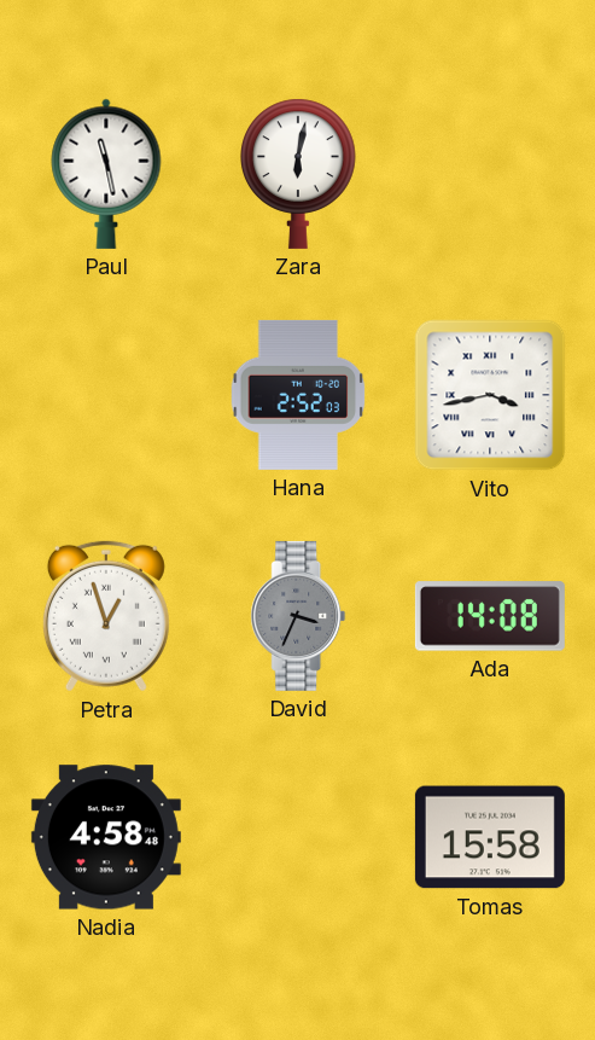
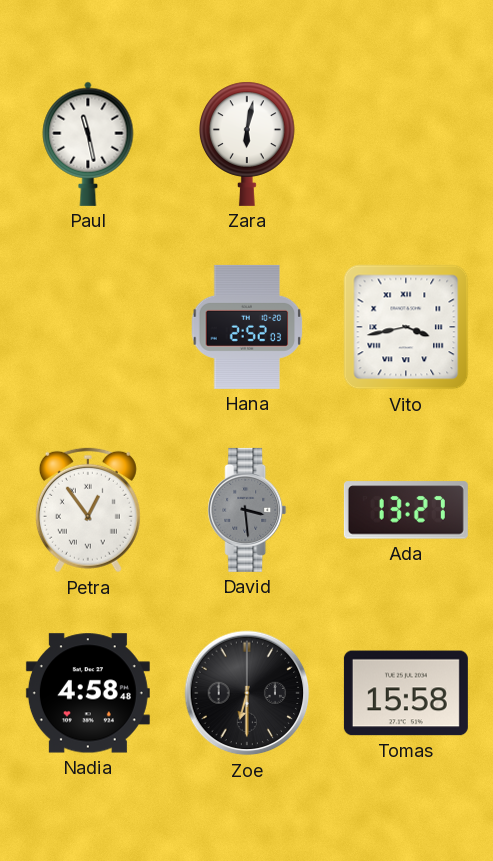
Petra: 12:57 -> 12:54 (88, 510)
David: 3:34 -> 3:29 (247, 510)
Ada: 14:08 -> 13:27 (406, 510)
Zoe: none -> 6:30 (247, 693)
